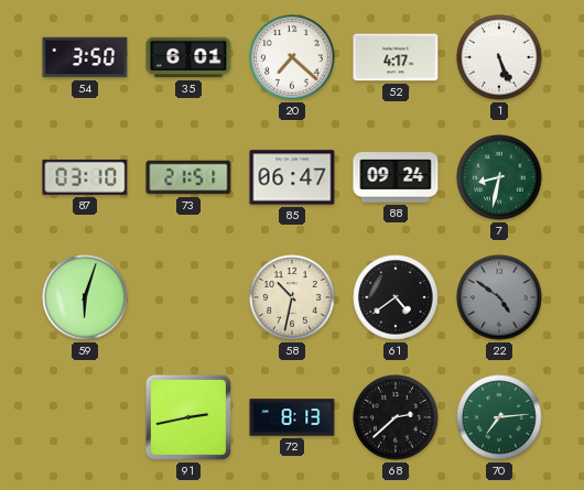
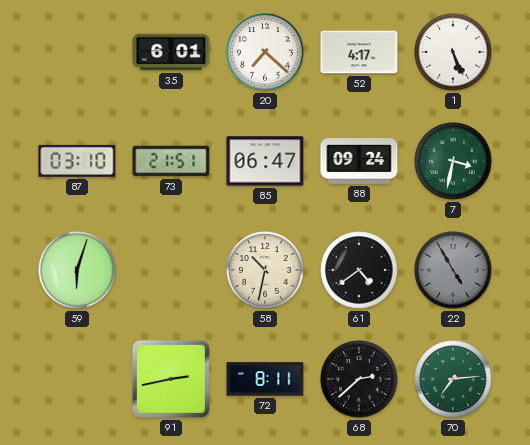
54: 3:50 -> none (85, 57)
7: 8:32 -> 3:32 (453, 161)
22: 4:51 -> 4:55 (453, 270)
72: 8:13 -> 8:11 (265, 379)
